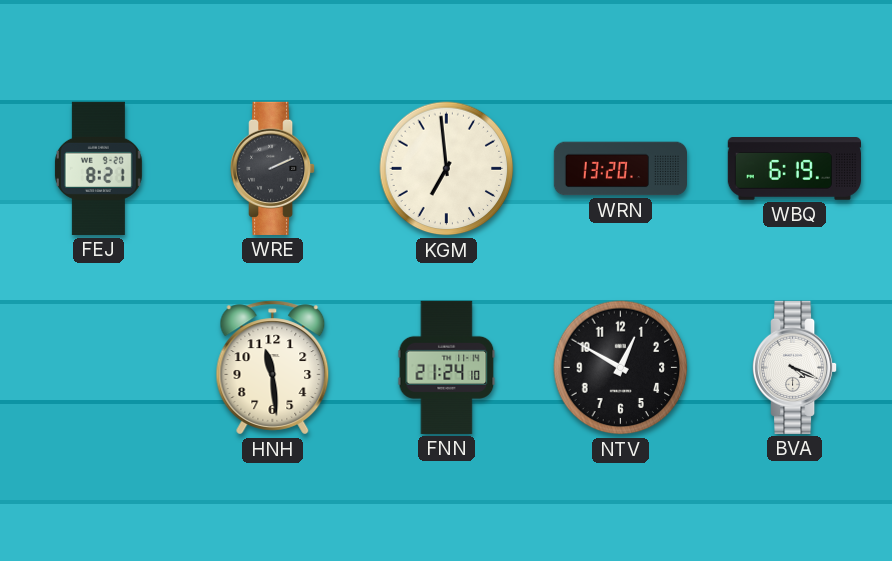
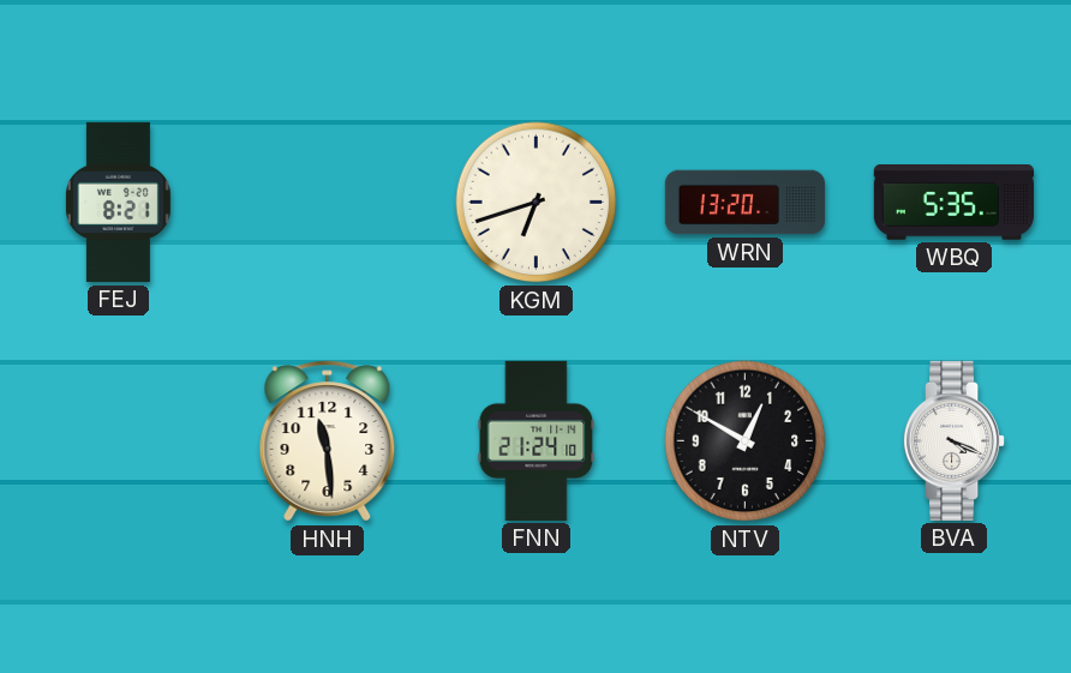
WRE: 2:11 -> none (274, 168)
KGM: 6:59 -> 6:42 (537, 203)
WBQ: 6:19 -> 5:35 (953, 203)
